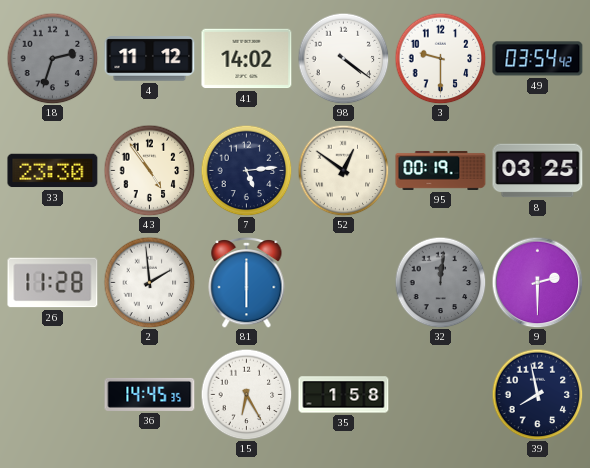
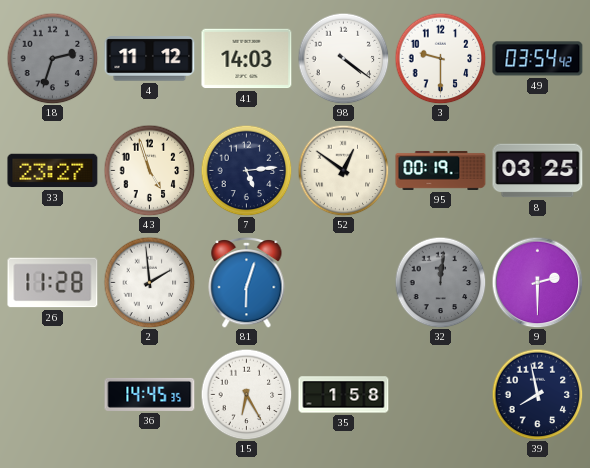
41: 14:02 -> 14:03 (247, 59)
33: 23:30 -> 23:27 (53, 171)
43: 4:54 -> 4:57 (149, 170)
81: 6:00 -> 6:03 (247, 282)
